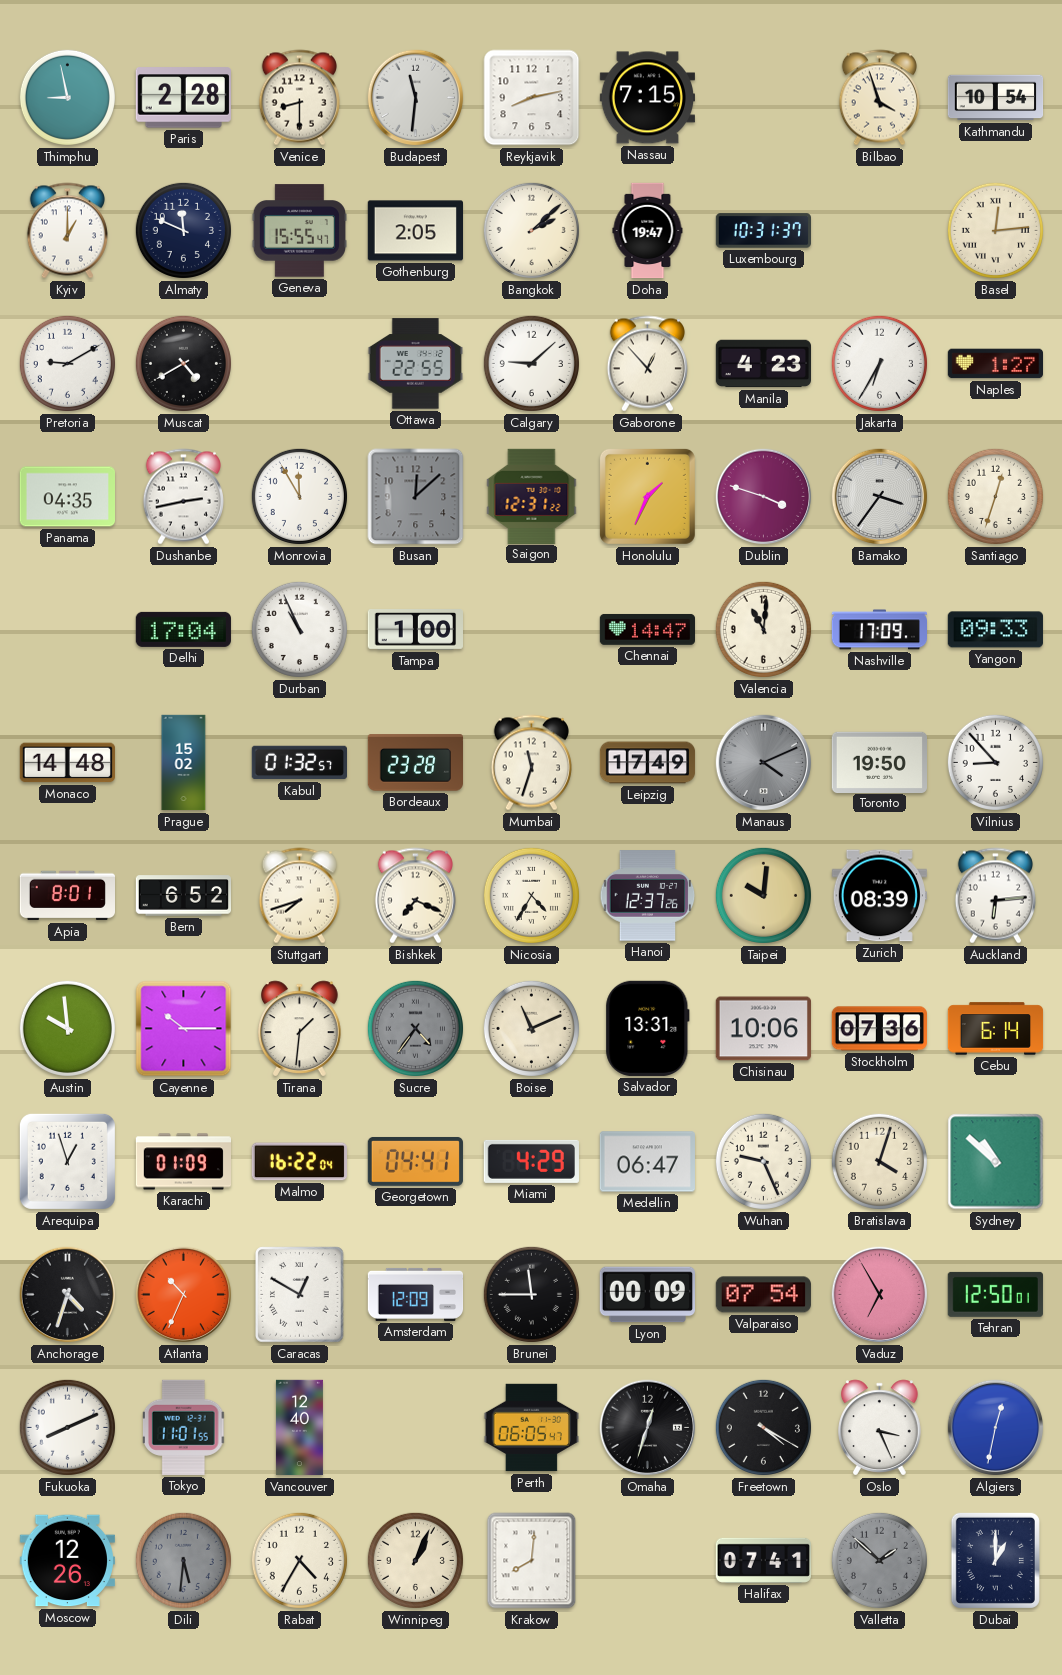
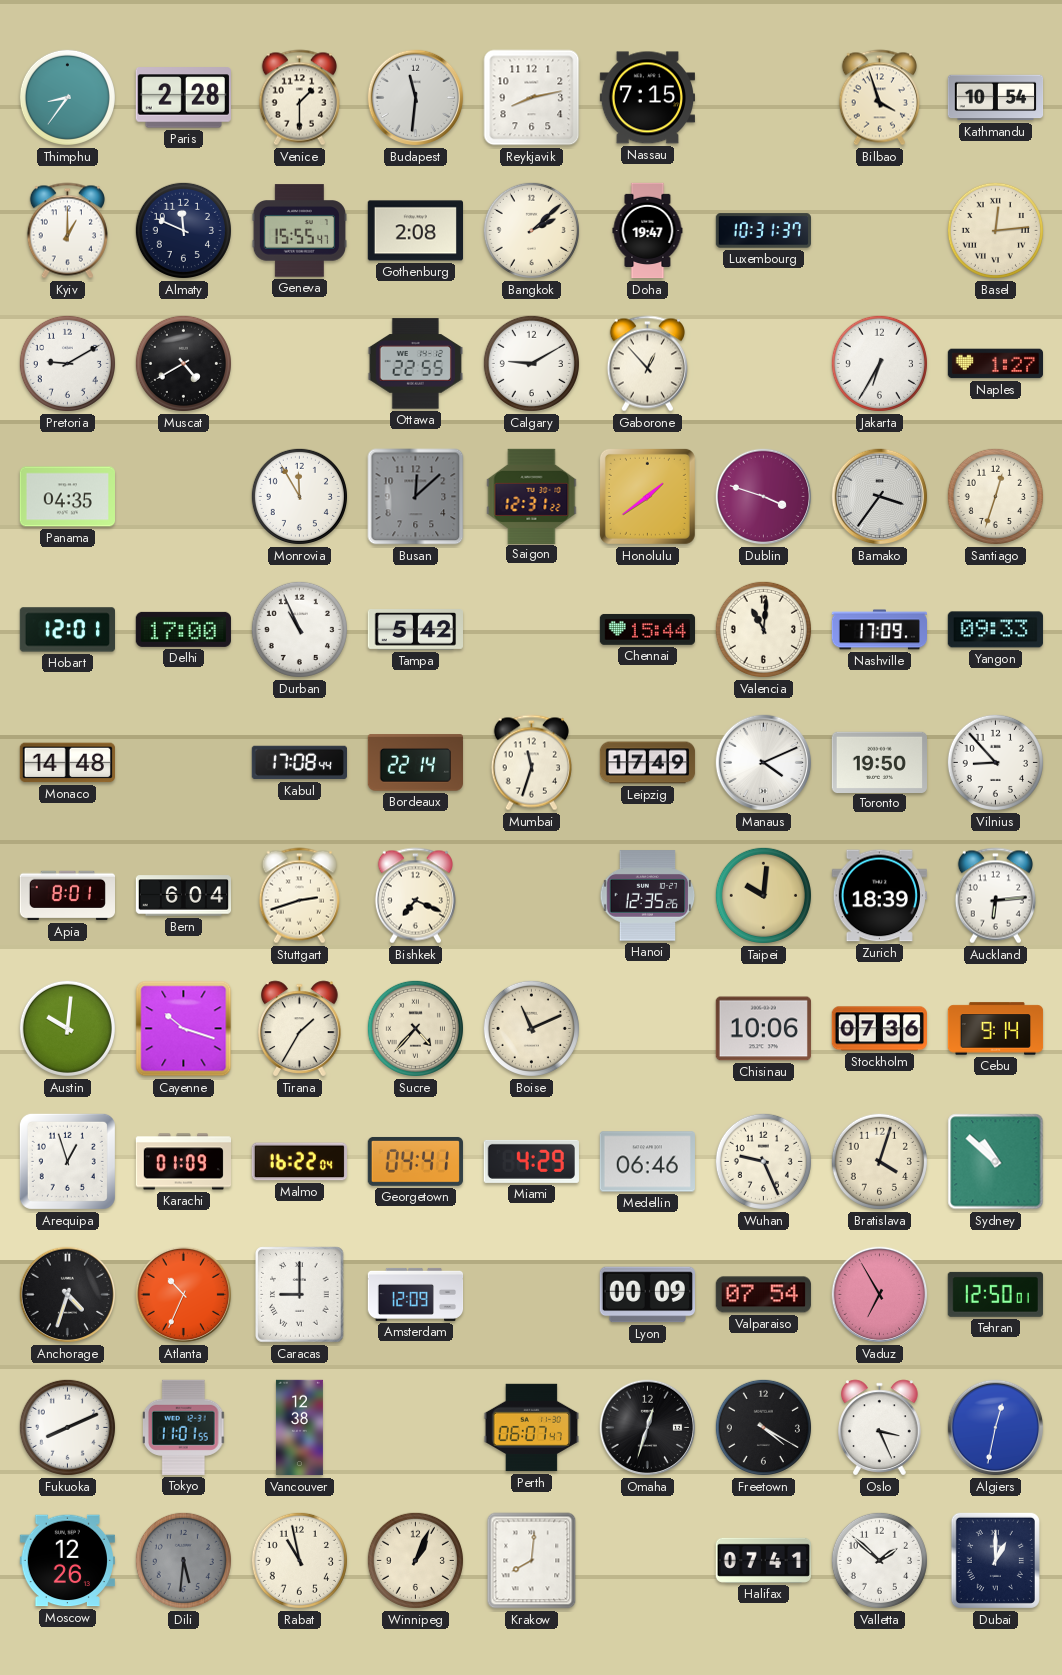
Thimphu: 8:58 -> 8:36 (67, 97)
Venice: 8:30 -> 1:30 (299, 98)
Gothenburg: 2:05 -> 2:08 (415, 231)
Calgary: 9:08 -> 9:10 (531, 363)
Manila: 4:23 -> none (763, 364)
Dushanbe: 2:43 -> none (183, 497)
Honolulu: 1:34 -> 1:39 (647, 496)
Hobart: none -> 12:01 (67, 630)
Delhi: 17:04 -> 17:00 (183, 629)
Tampa: 1:00 -> 5:42 (415, 630)
Chennai: 14:47 -> 15:44 (647, 629)
Prague: 15:02 -> none (184, 763)
Kabul: 01:32 -> 17:08 (299, 763)
Bordeaux: 23:28 -> 22:14 (415, 763)
Manaus dial: grey -> white (764, 763)
Bern: 6:52 -> 6:04 (183, 896)
Stuttgart: 7:42 -> 2:42 (299, 896)
Nicosia: 4:35 -> none (531, 895)
Hanoi: 12:37 -> 12:35 (648, 896)
Zurich: 08:39 -> 18:39 (879, 896)
Austin: 9:59 -> 10:01 (67, 1028)
Cayenne: 10:15 -> 10:18 (184, 1029)
Tirana: 1:31 -> 1:35 (300, 1029)
Sucre: 4:36 -> 4:37 (415, 1028)
Sucre dial: grey -> cream (415, 1028)
Salvador: 13:31 -> none (648, 1028)
Cebu: 6:14 -> 9:14 (996, 1029)
Medellin: 06:47 -> 06:46 (647, 1162)
Caracas: 12:50 -> 9:00 (300, 1295)
Brunei: 11:45 -> none (531, 1294)
Vancouver: 12:40 -> 12:38 (299, 1428)
Perth: 06:05 -> 06:07 (531, 1428)
Rabat: 4:35 -> 10:58 (299, 1560)
Valletta dial: grey -> white (879, 1560)
